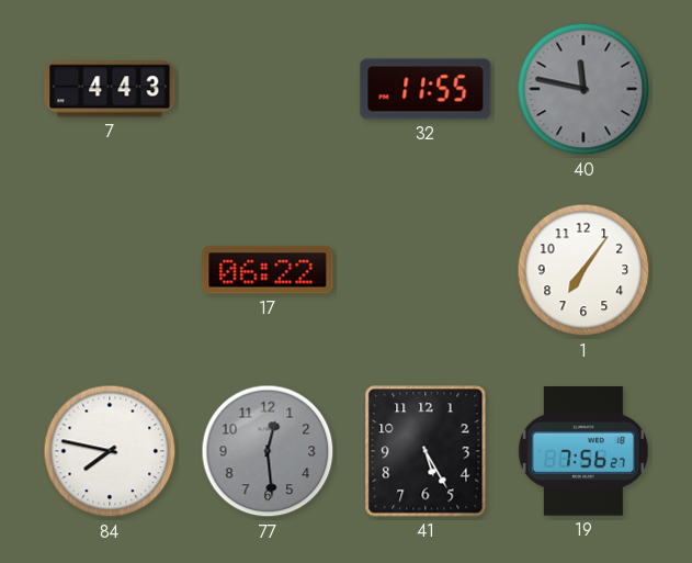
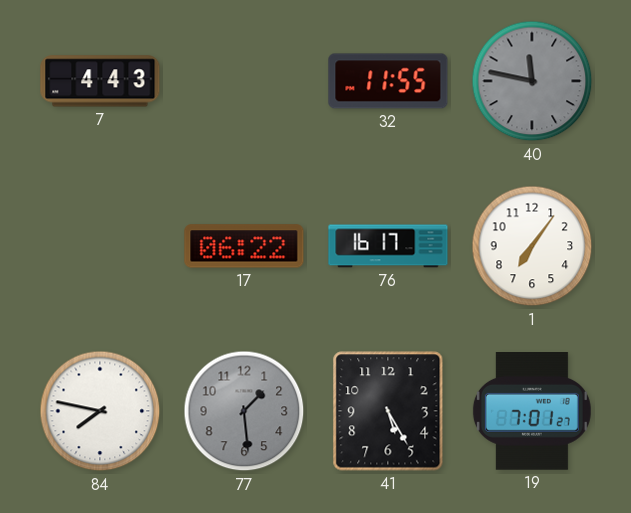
76: none -> 16:17 (388, 246)
77: 12:29 -> 1:29 (244, 411)
19: 7:56 -> 7:01 (532, 412)
